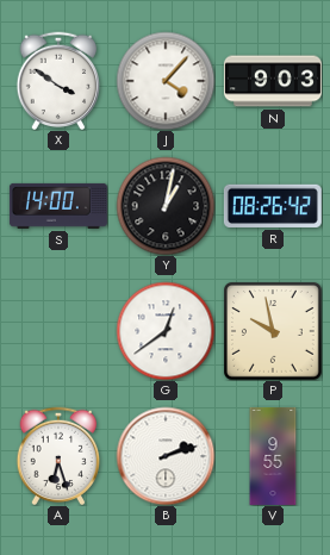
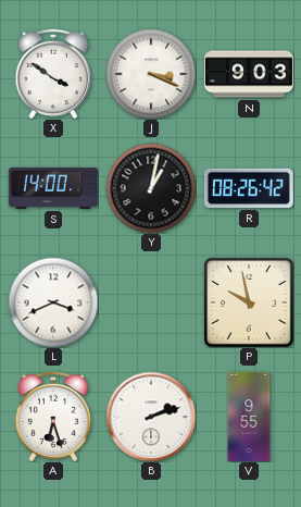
J: 4:07 -> 3:19 (151, 74)
L: none -> 3:41 (53, 302)
G: 12:39 -> none (166, 331)
